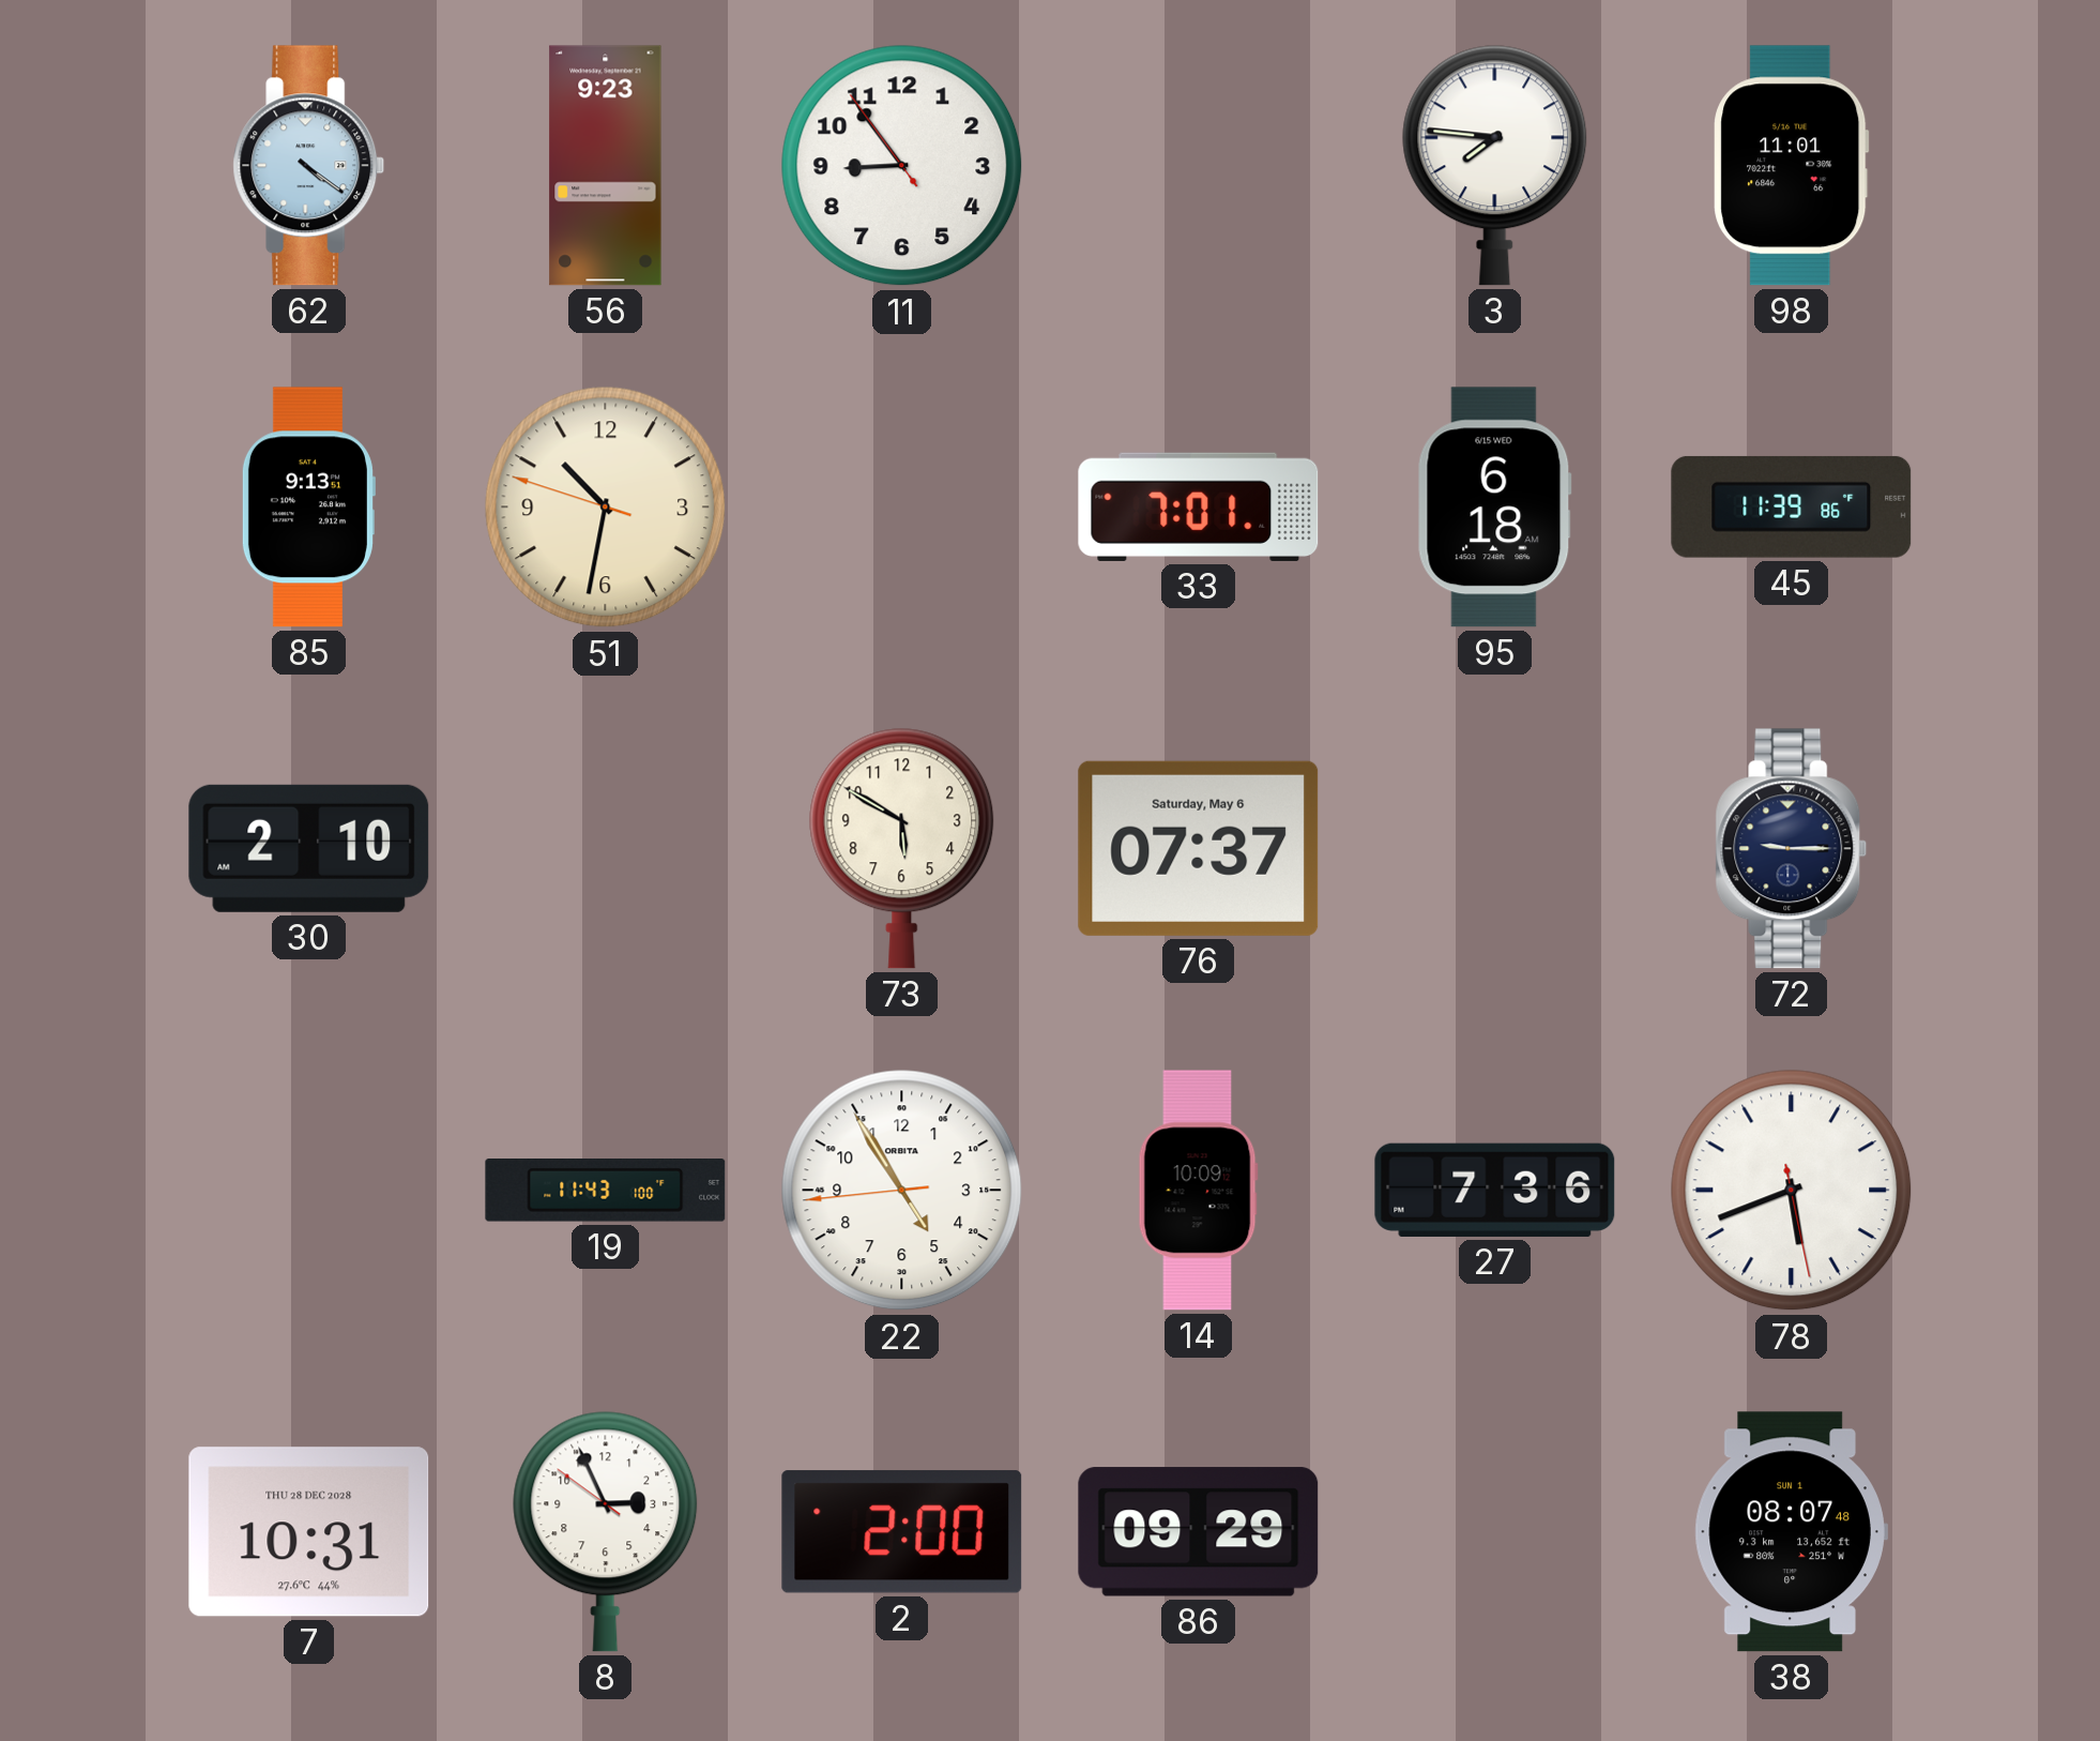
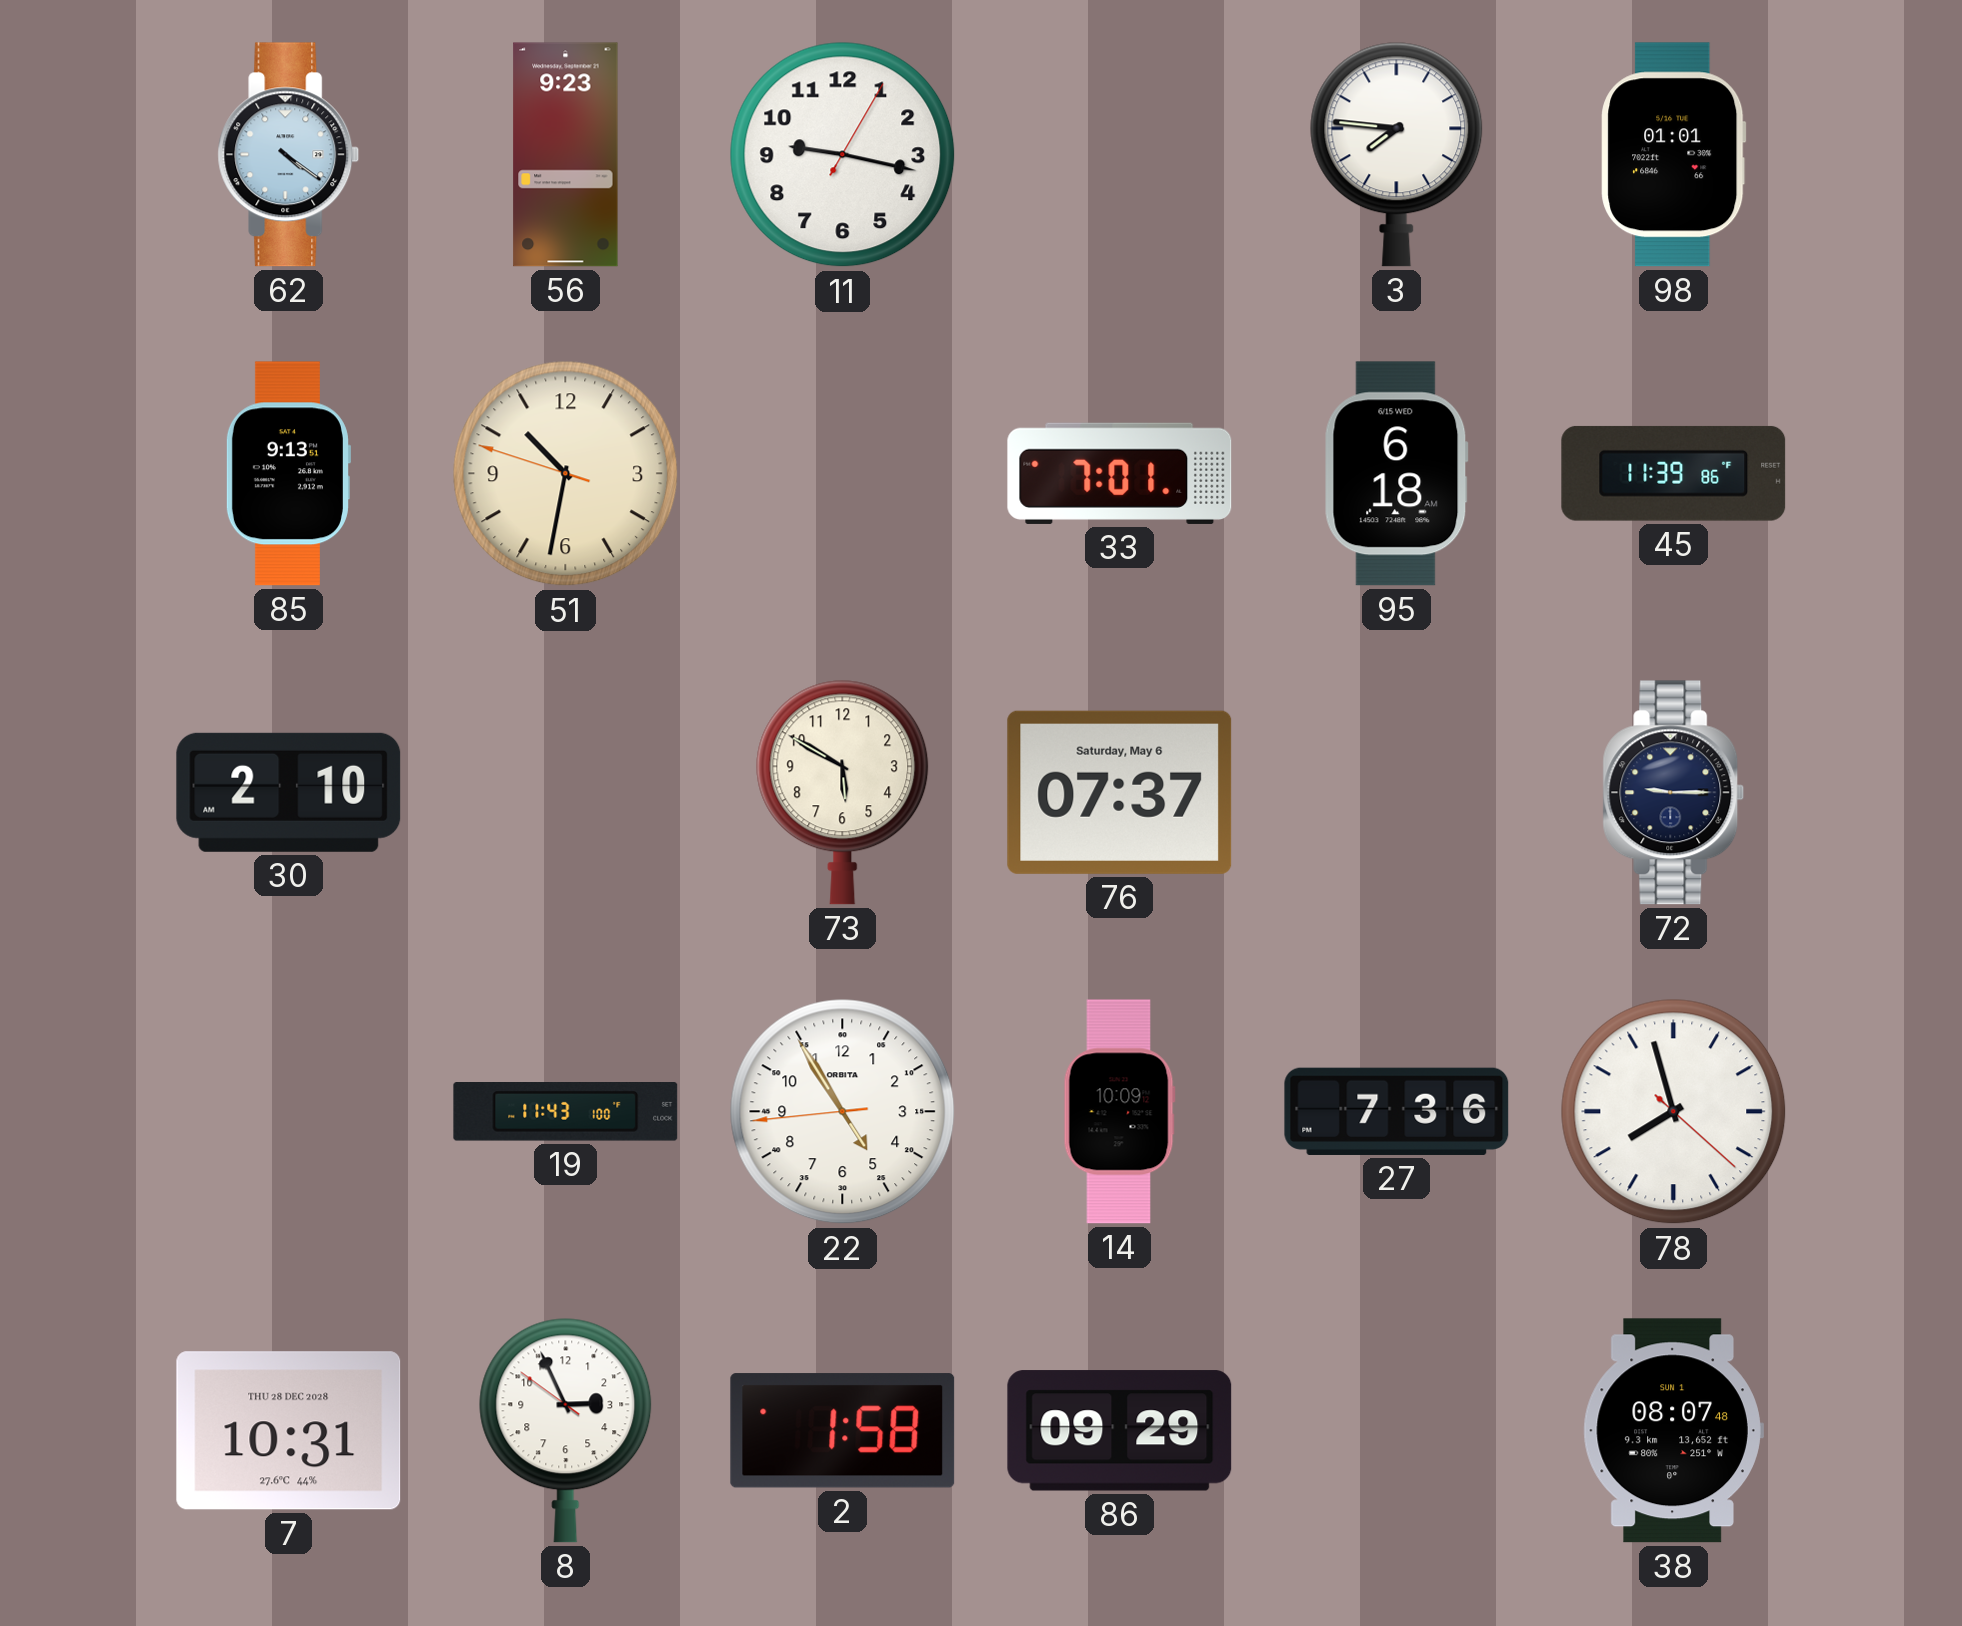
11: 8:53 -> 9:17 (843, 155)
98: 11:01 -> 01:01 (1674, 155)
78: 5:41 -> 7:57 (1674, 1112)
2: 2:00 -> 1:58 (843, 1431)
